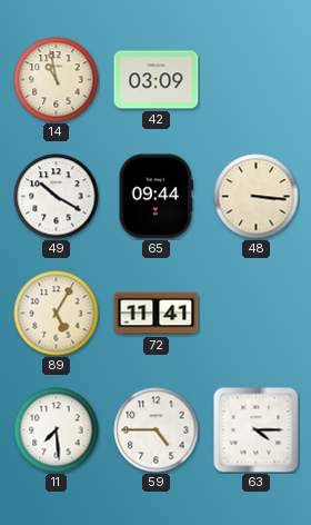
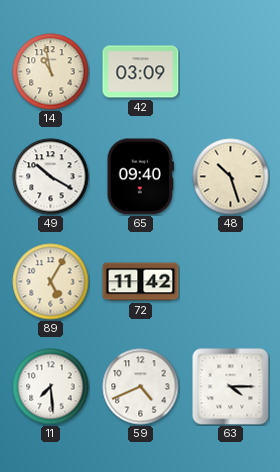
65: 09:44 -> 09:40 (140, 177)
48: 3:16 -> 10:27 (231, 177)
72: 11:41 -> 11:42 (141, 282)
59: 4:45 -> 4:41 (141, 387)
